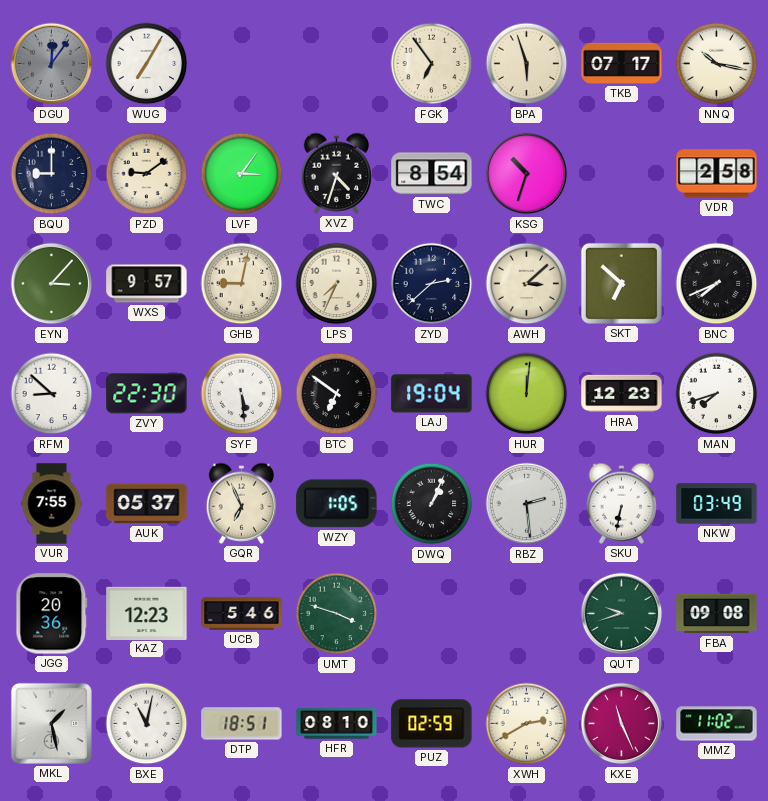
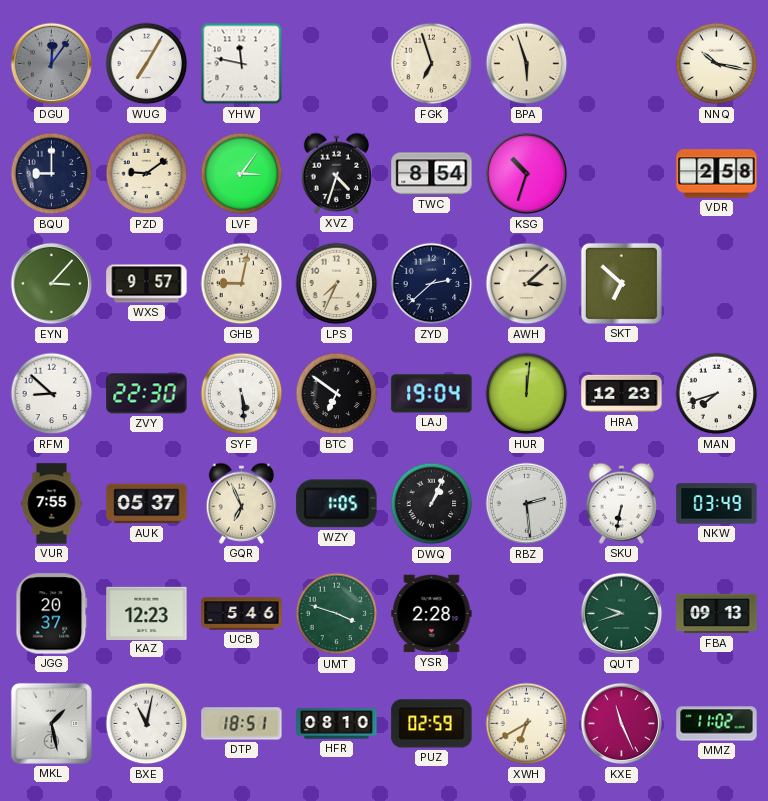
YHW: none -> 11:47 (242, 64)
FGK: 6:54 -> 6:57 (432, 64)
TKB: 07:17 -> none (622, 63)
BNC: 7:41 -> none (717, 284)
JGG: 20:36 -> 20:37 (52, 614)
YSR: none -> 2:28 (432, 614)
FBA: 09:08 -> 09:13 (717, 614)
XWH: 2:40 -> 6:40 (527, 724)
